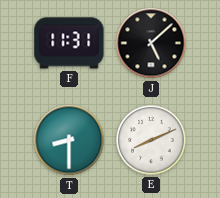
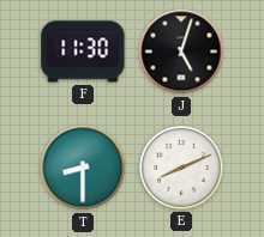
F: 11:31 -> 11:30 (83, 51)
J: 5:08 -> 5:03 (181, 51)
